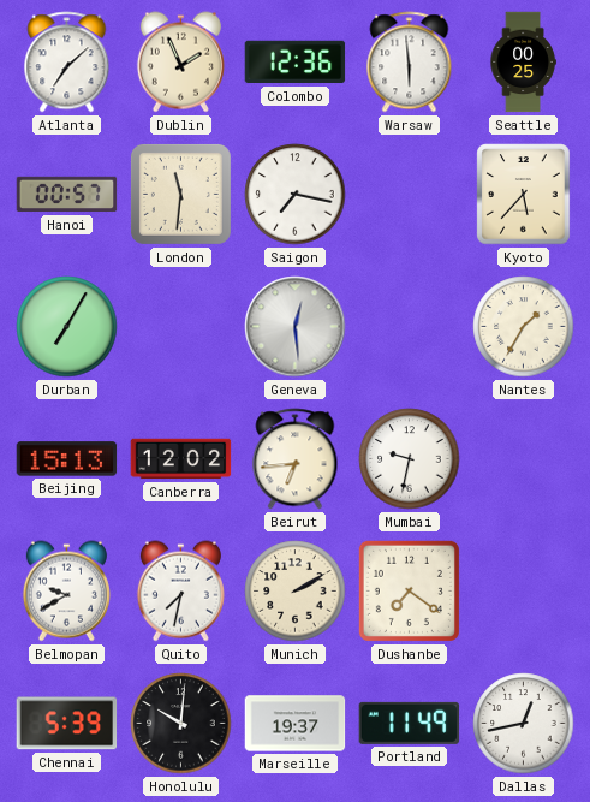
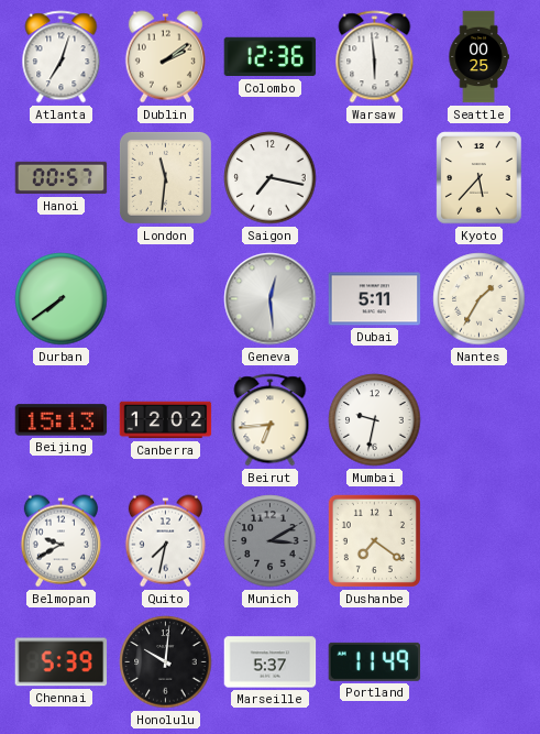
Atlanta: 7:08 -> 7:03 (62, 57)
Dublin: 1:56 -> 2:09 (165, 57)
Durban: 7:05 -> 7:39 (62, 299)
Dubai: none -> 5:11 (375, 299)
Munich: 2:10 -> 3:10 (271, 541)
Munich dial: cream -> grey (271, 541)
Marseille: 19:37 -> 5:37 (271, 662)
Dallas: 12:43 -> none (524, 724)
